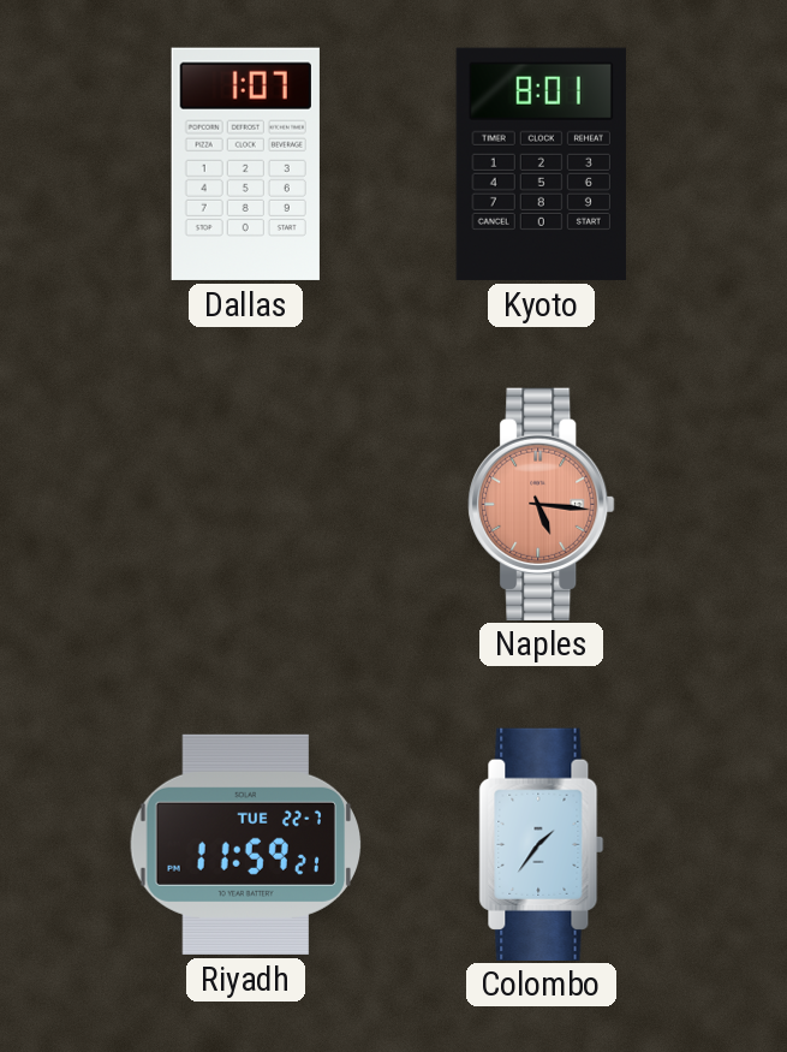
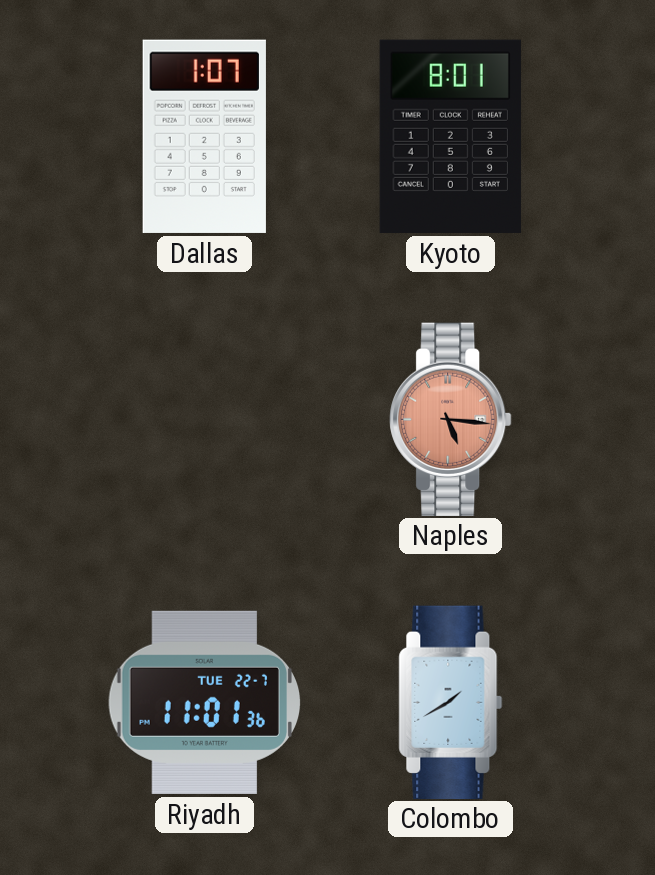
Riyadh: 11:59 -> 11:01 (205, 702)
Colombo: 1:36 -> 1:40 (451, 702)
